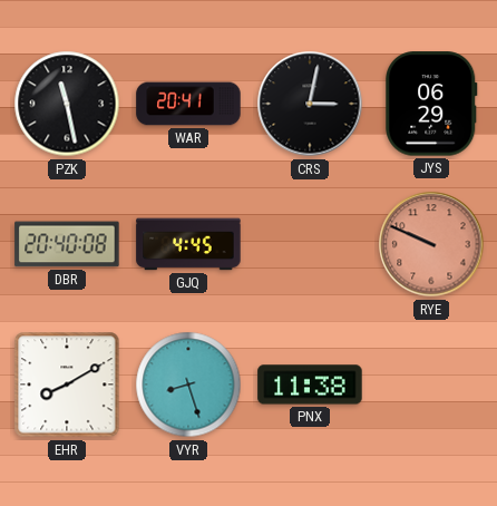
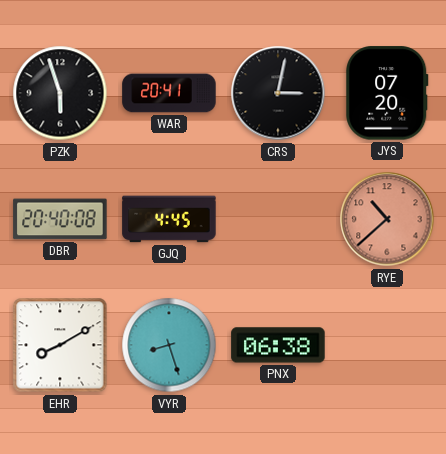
PZK: 11:28 -> 5:57 (60, 93)
JYS: 06:29 -> 07:20 (387, 93)
RYE: 9:49 -> 10:38 (387, 219)
PNX: 11:38 -> 06:38 (278, 345)
